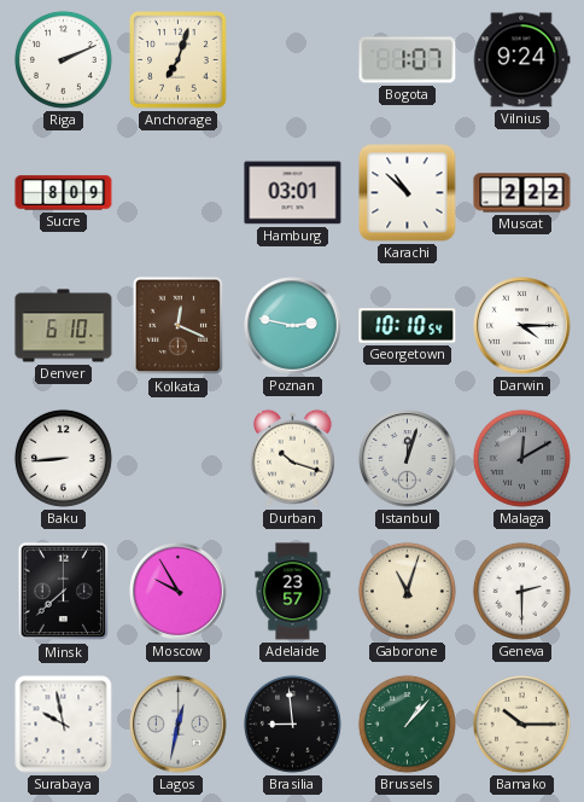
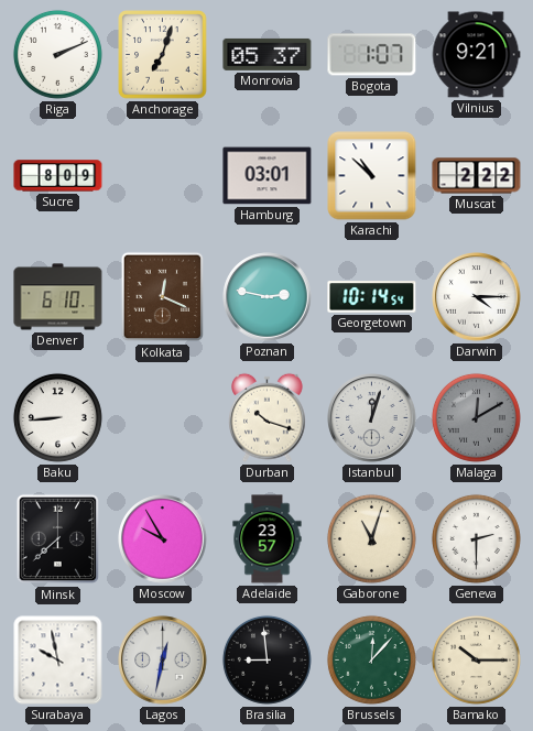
Monrovia: none -> 05:37 (268, 54)
Vilnius: 9:24 -> 9:21 (476, 55)
Georgetown: 10:10 -> 10:14 (372, 297)
Brussels: 1:07 -> 12:07 (371, 659)
